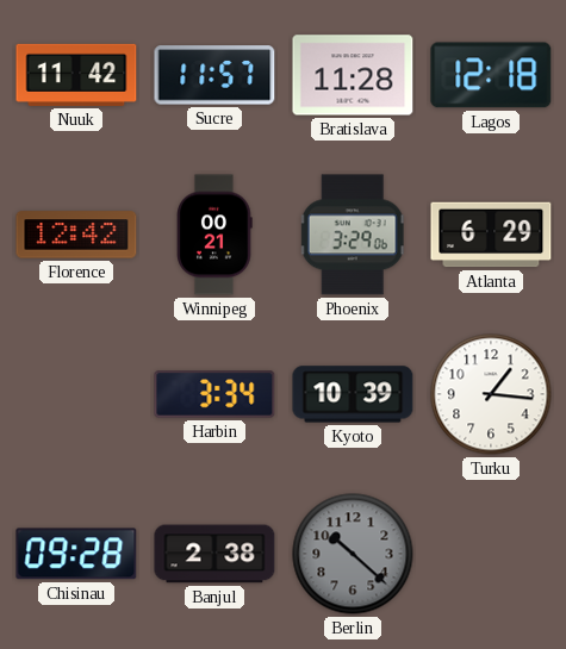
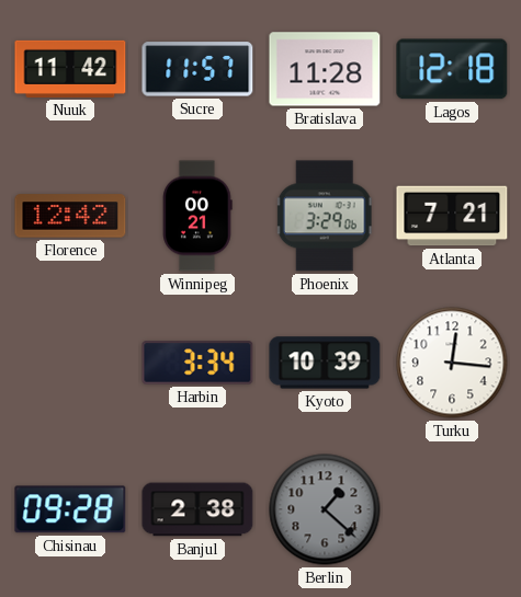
Atlanta: 6:29 -> 7:21 (452, 216)
Turku: 1:16 -> 12:16 (452, 363)
Berlin: 10:22 -> 1:22 (325, 509)
